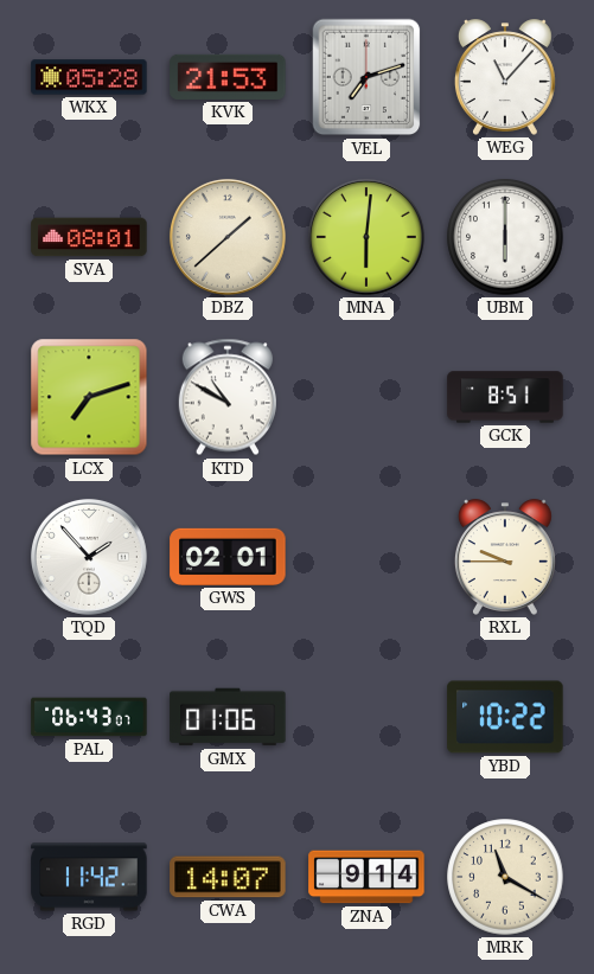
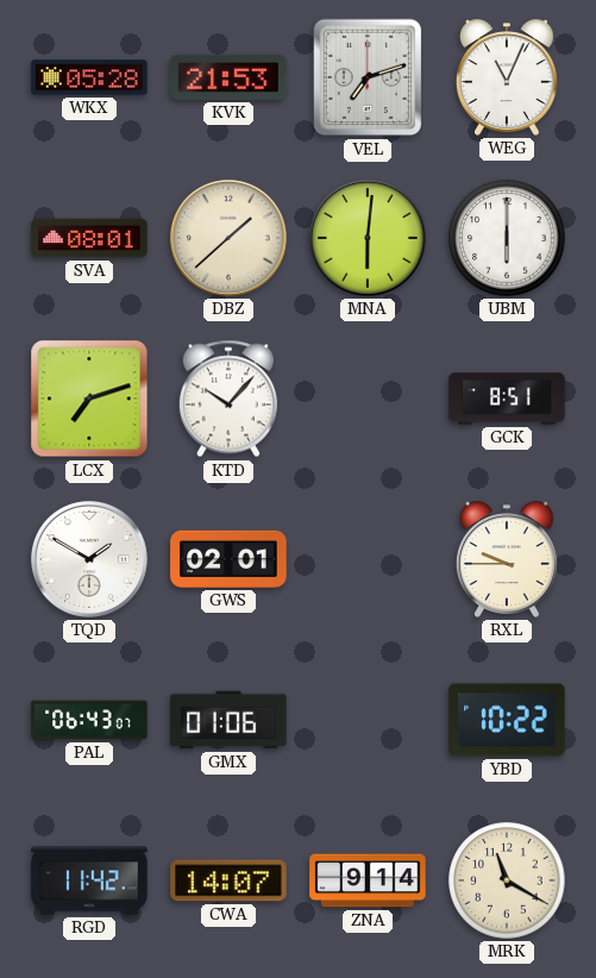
WEG: 11:07 -> 11:04 (507, 77)
KTD: 10:50 -> 10:07 (228, 399)
TQD: 1:53 -> 1:50 (89, 559)
